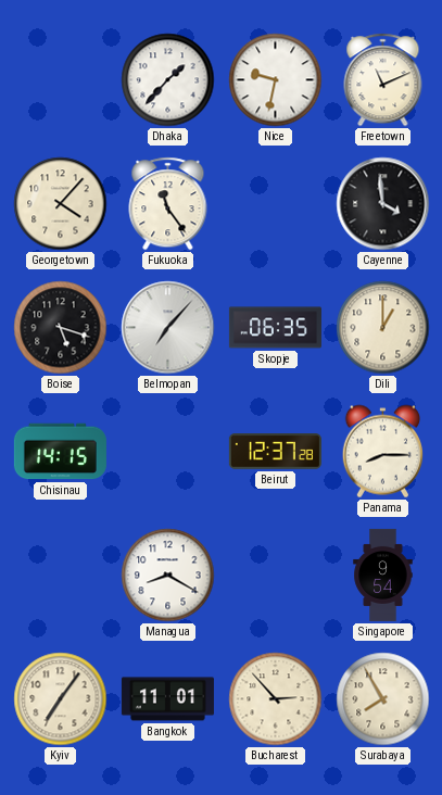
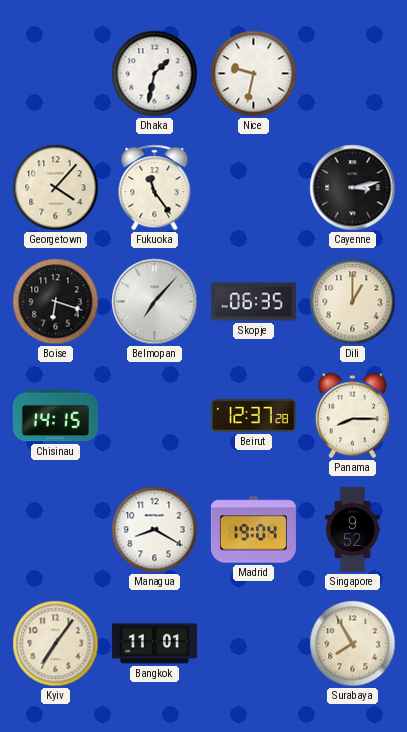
Dhaka: 1:37 -> 1:32 (155, 74)
Freetown: 11:11 -> none (383, 80)
Cayenne: 3:59 -> 3:13 (353, 188)
Boise: 5:18 -> 6:18 (56, 302)
Madrid: none -> 19:04 (253, 530)
Singapore: 9:54 -> 9:52 (353, 529)
Bucharest: 2:53 -> none (276, 699)
